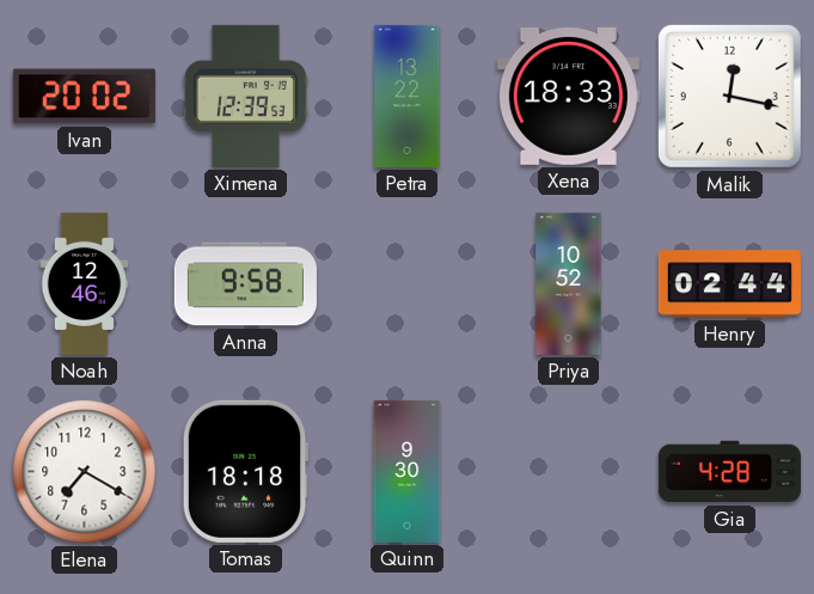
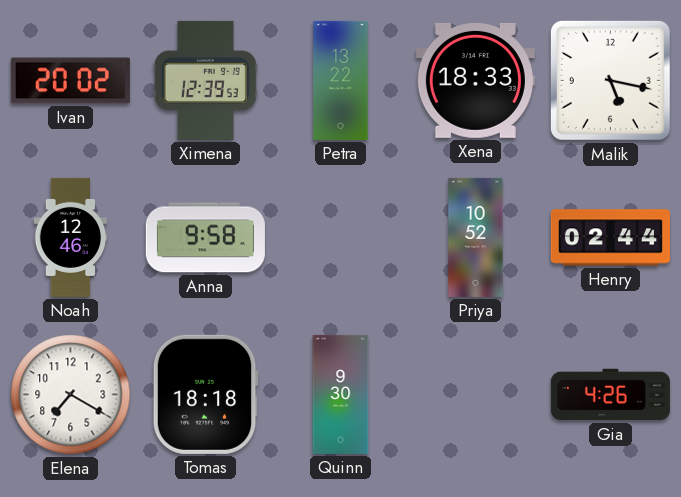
Malik: 12:17 -> 5:17 (610, 80)
Gia: 4:28 -> 4:26 (610, 395)
